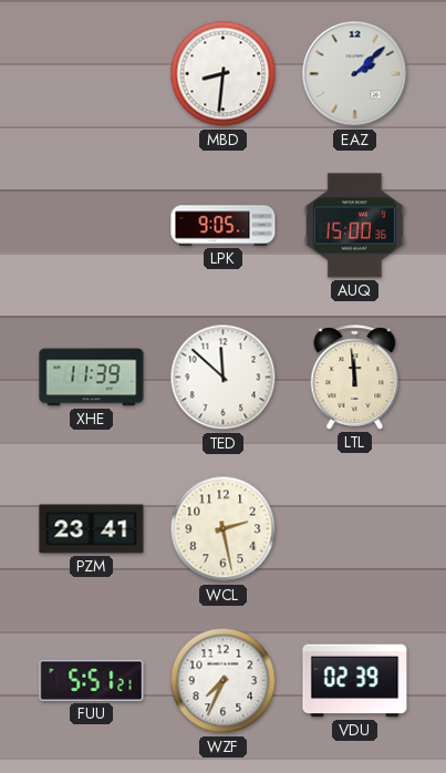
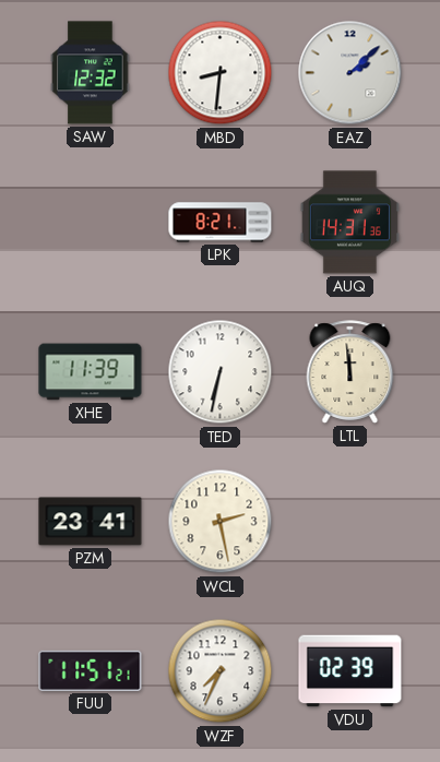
SAW: none -> 12:32 (91, 73)
LPK: 9:05 -> 8:21 (221, 223)
AUQ: 15:00 -> 14:31 (349, 223)
TED: 11:52 -> 6:32 (221, 372)
FUU: 5:51 -> 11:51 (91, 670)
